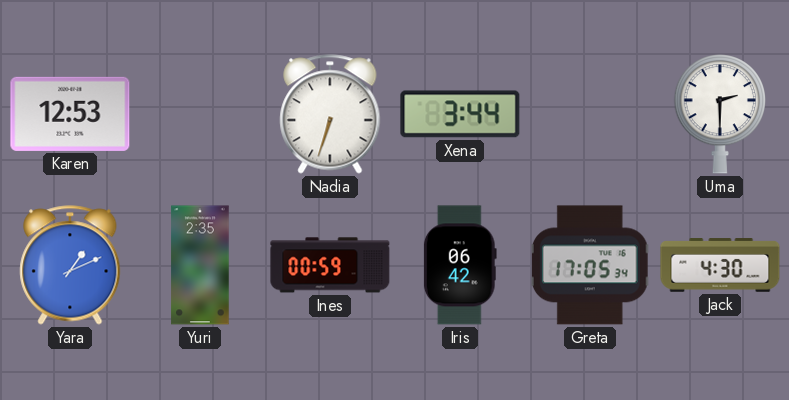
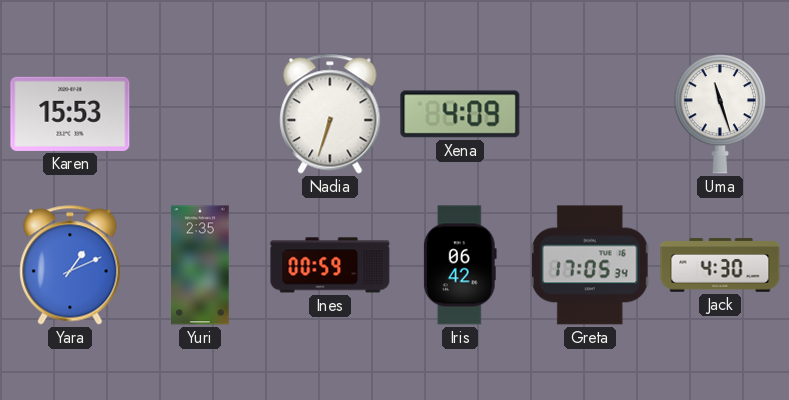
Karen: 12:53 -> 15:53 (70, 114)
Xena: 3:44 -> 4:09 (460, 114)
Uma: 2:30 -> 11:27 (719, 114)
